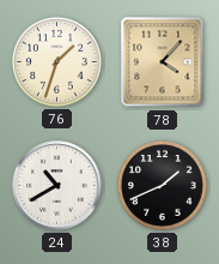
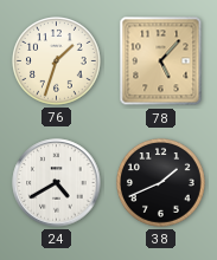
78: 4:07 -> 5:07 (161, 61)
24: 10:40 -> 4:40 (57, 183)
